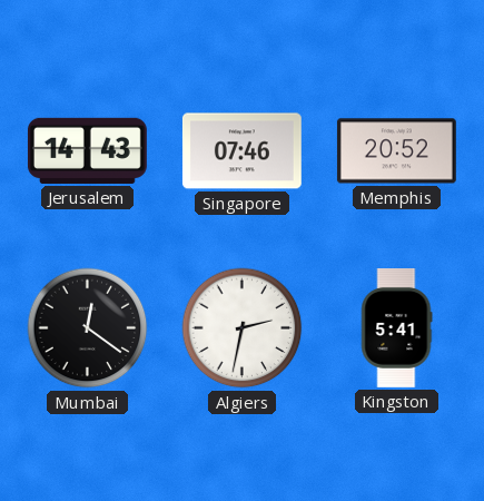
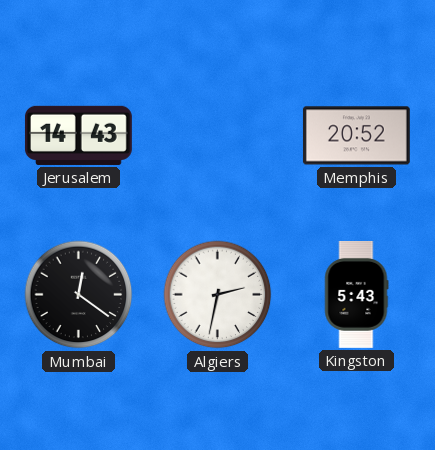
Singapore: 07:46 -> none (241, 151)
Kingston: 5:41 -> 5:43 (356, 295)
